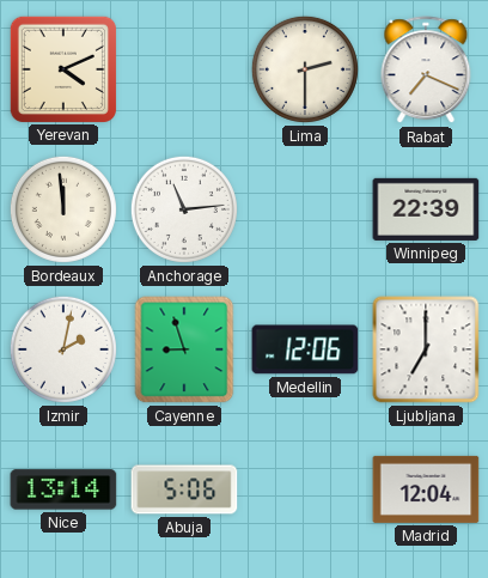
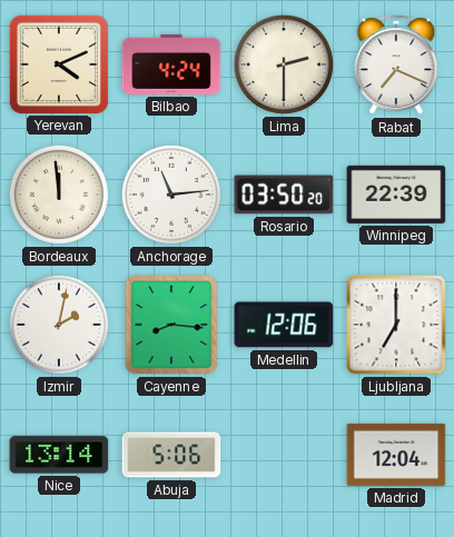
Bilbao: none -> 4:24 (171, 64)
Rosario: none -> 03:50 (284, 195)
Cayenne: 8:57 -> 8:16 (171, 325)
